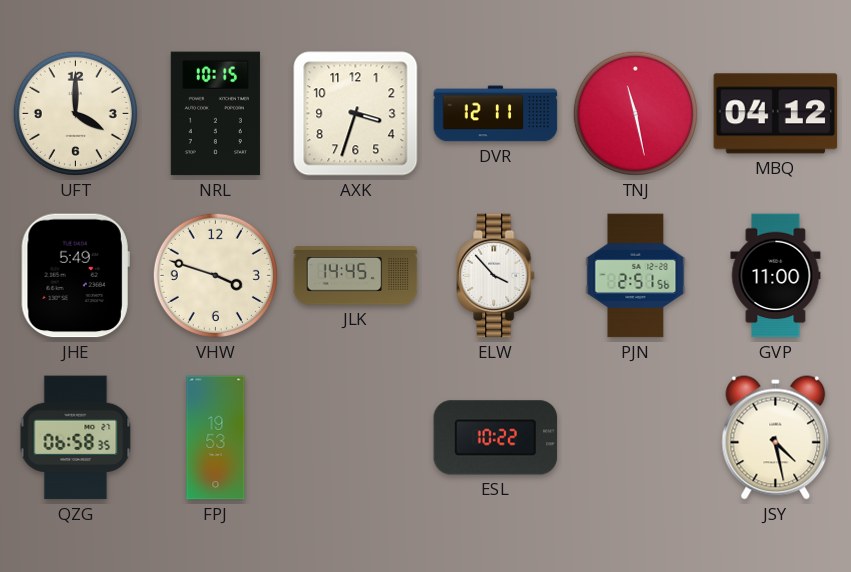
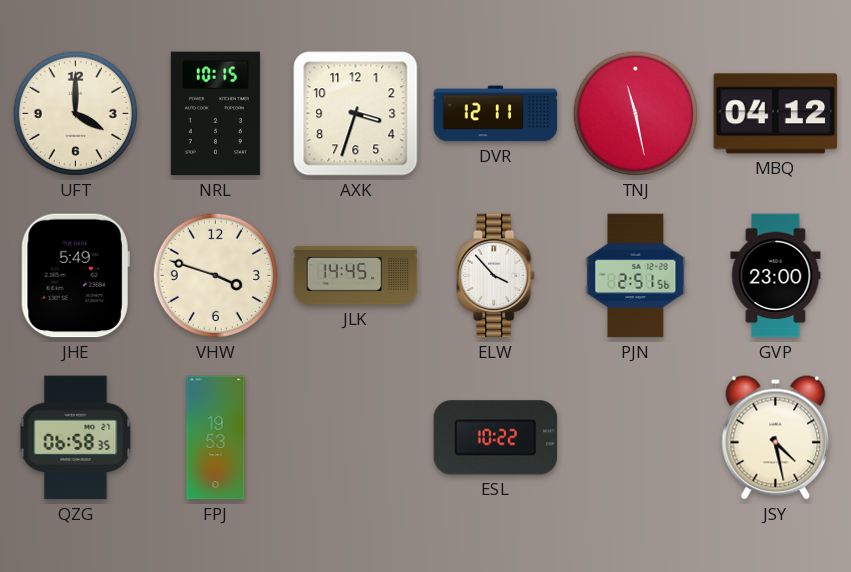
GVP: 11:00 -> 23:00 (776, 276)
